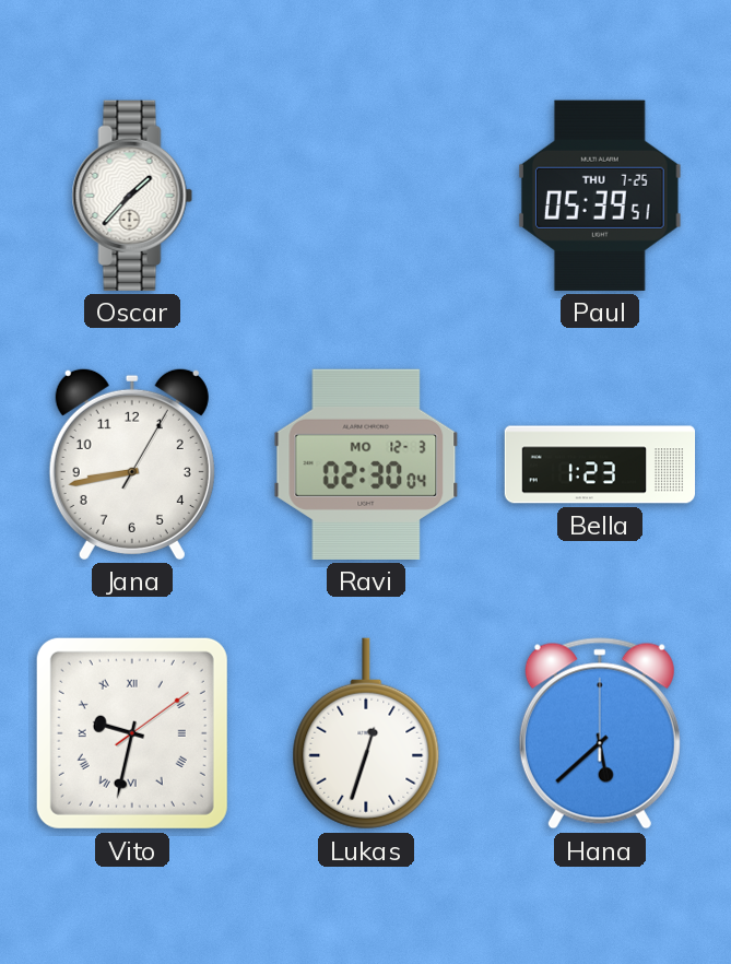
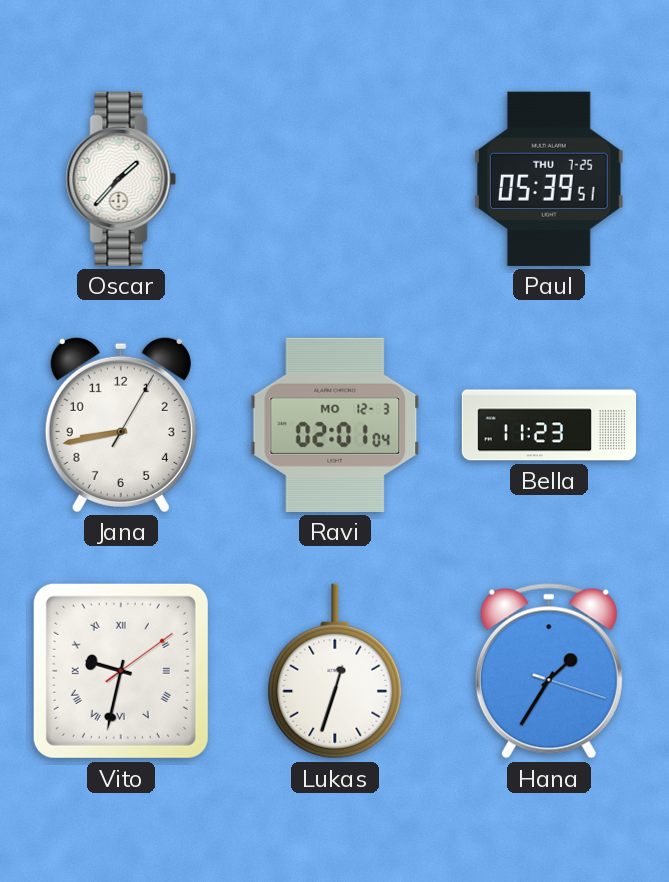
Ravi: 02:30 -> 02:01 (335, 425)
Bella: 1:23 -> 11:23 (549, 425)
Hana: 5:38 -> 1:35 (549, 671)
